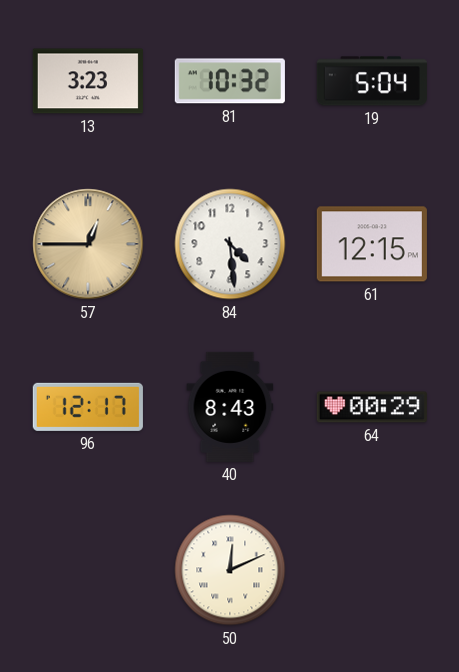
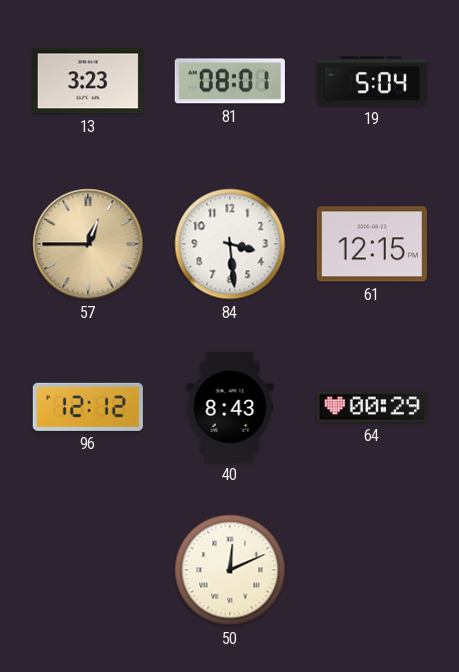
81: 10:32 -> 08:01 (230, 81)
84: 4:29 -> 3:29 (230, 244)
96: 12:17 -> 12:12 (88, 407)
